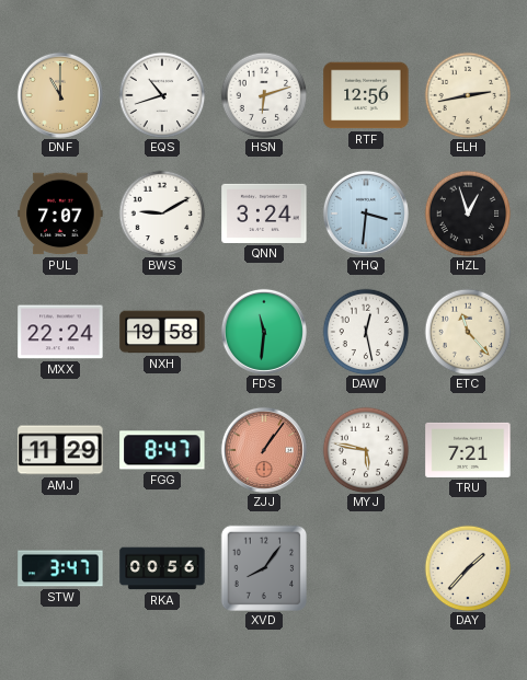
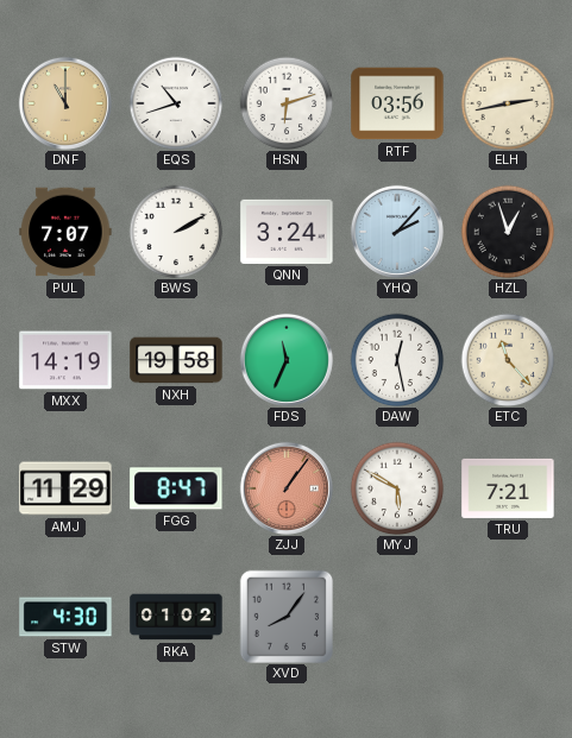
RTF: 12:56 -> 03:56 (397, 103)
BWS: 9:10 -> 2:10 (176, 232)
YHQ: 3:31 -> 2:07 (397, 232)
MXX: 22:24 -> 14:19 (65, 360)
FDS: 11:31 -> 11:34 (287, 360)
MYJ: 5:47 -> 5:50 (397, 488)
STW: 3:47 -> 4:30 (65, 617)
RKA: 00:56 -> 01:02 (176, 617)
DAY: 1:37 -> none (468, 568)
